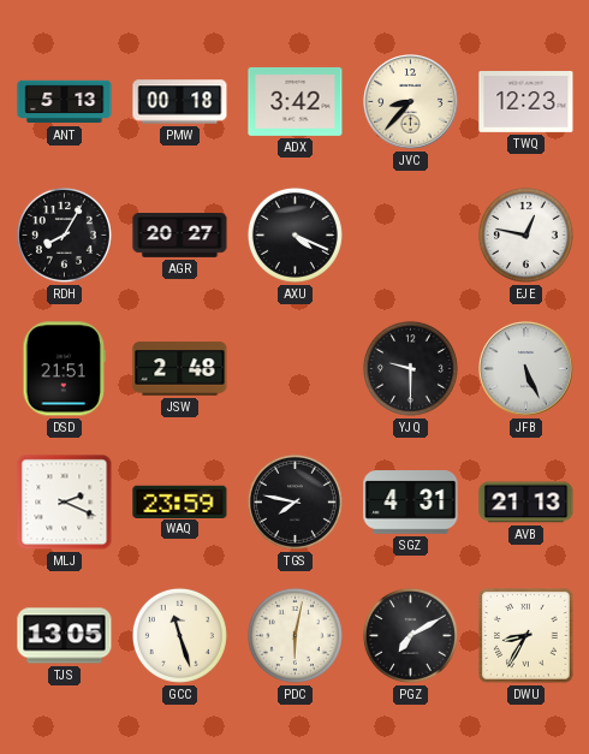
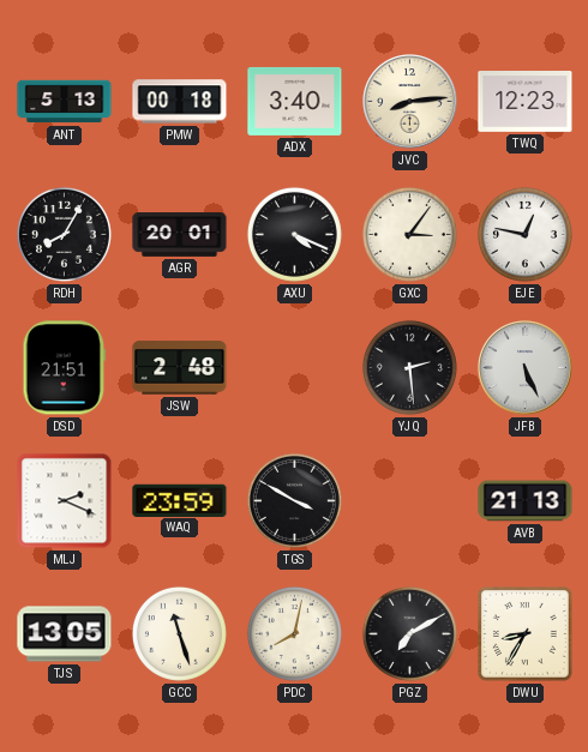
ADX: 3:42 -> 3:40 (295, 101)
JVC: 8:37 -> 8:14 (410, 102)
AGR: 20:27 -> 20:01 (180, 235)
GXC: none -> 3:06 (409, 234)
YJQ: 9:30 -> 2:29 (409, 367)
TGS: 7:47 -> 3:50 (294, 500)
SGZ: 4:31 -> none (411, 503)
PDC: 6:02 -> 8:02 (294, 633)
